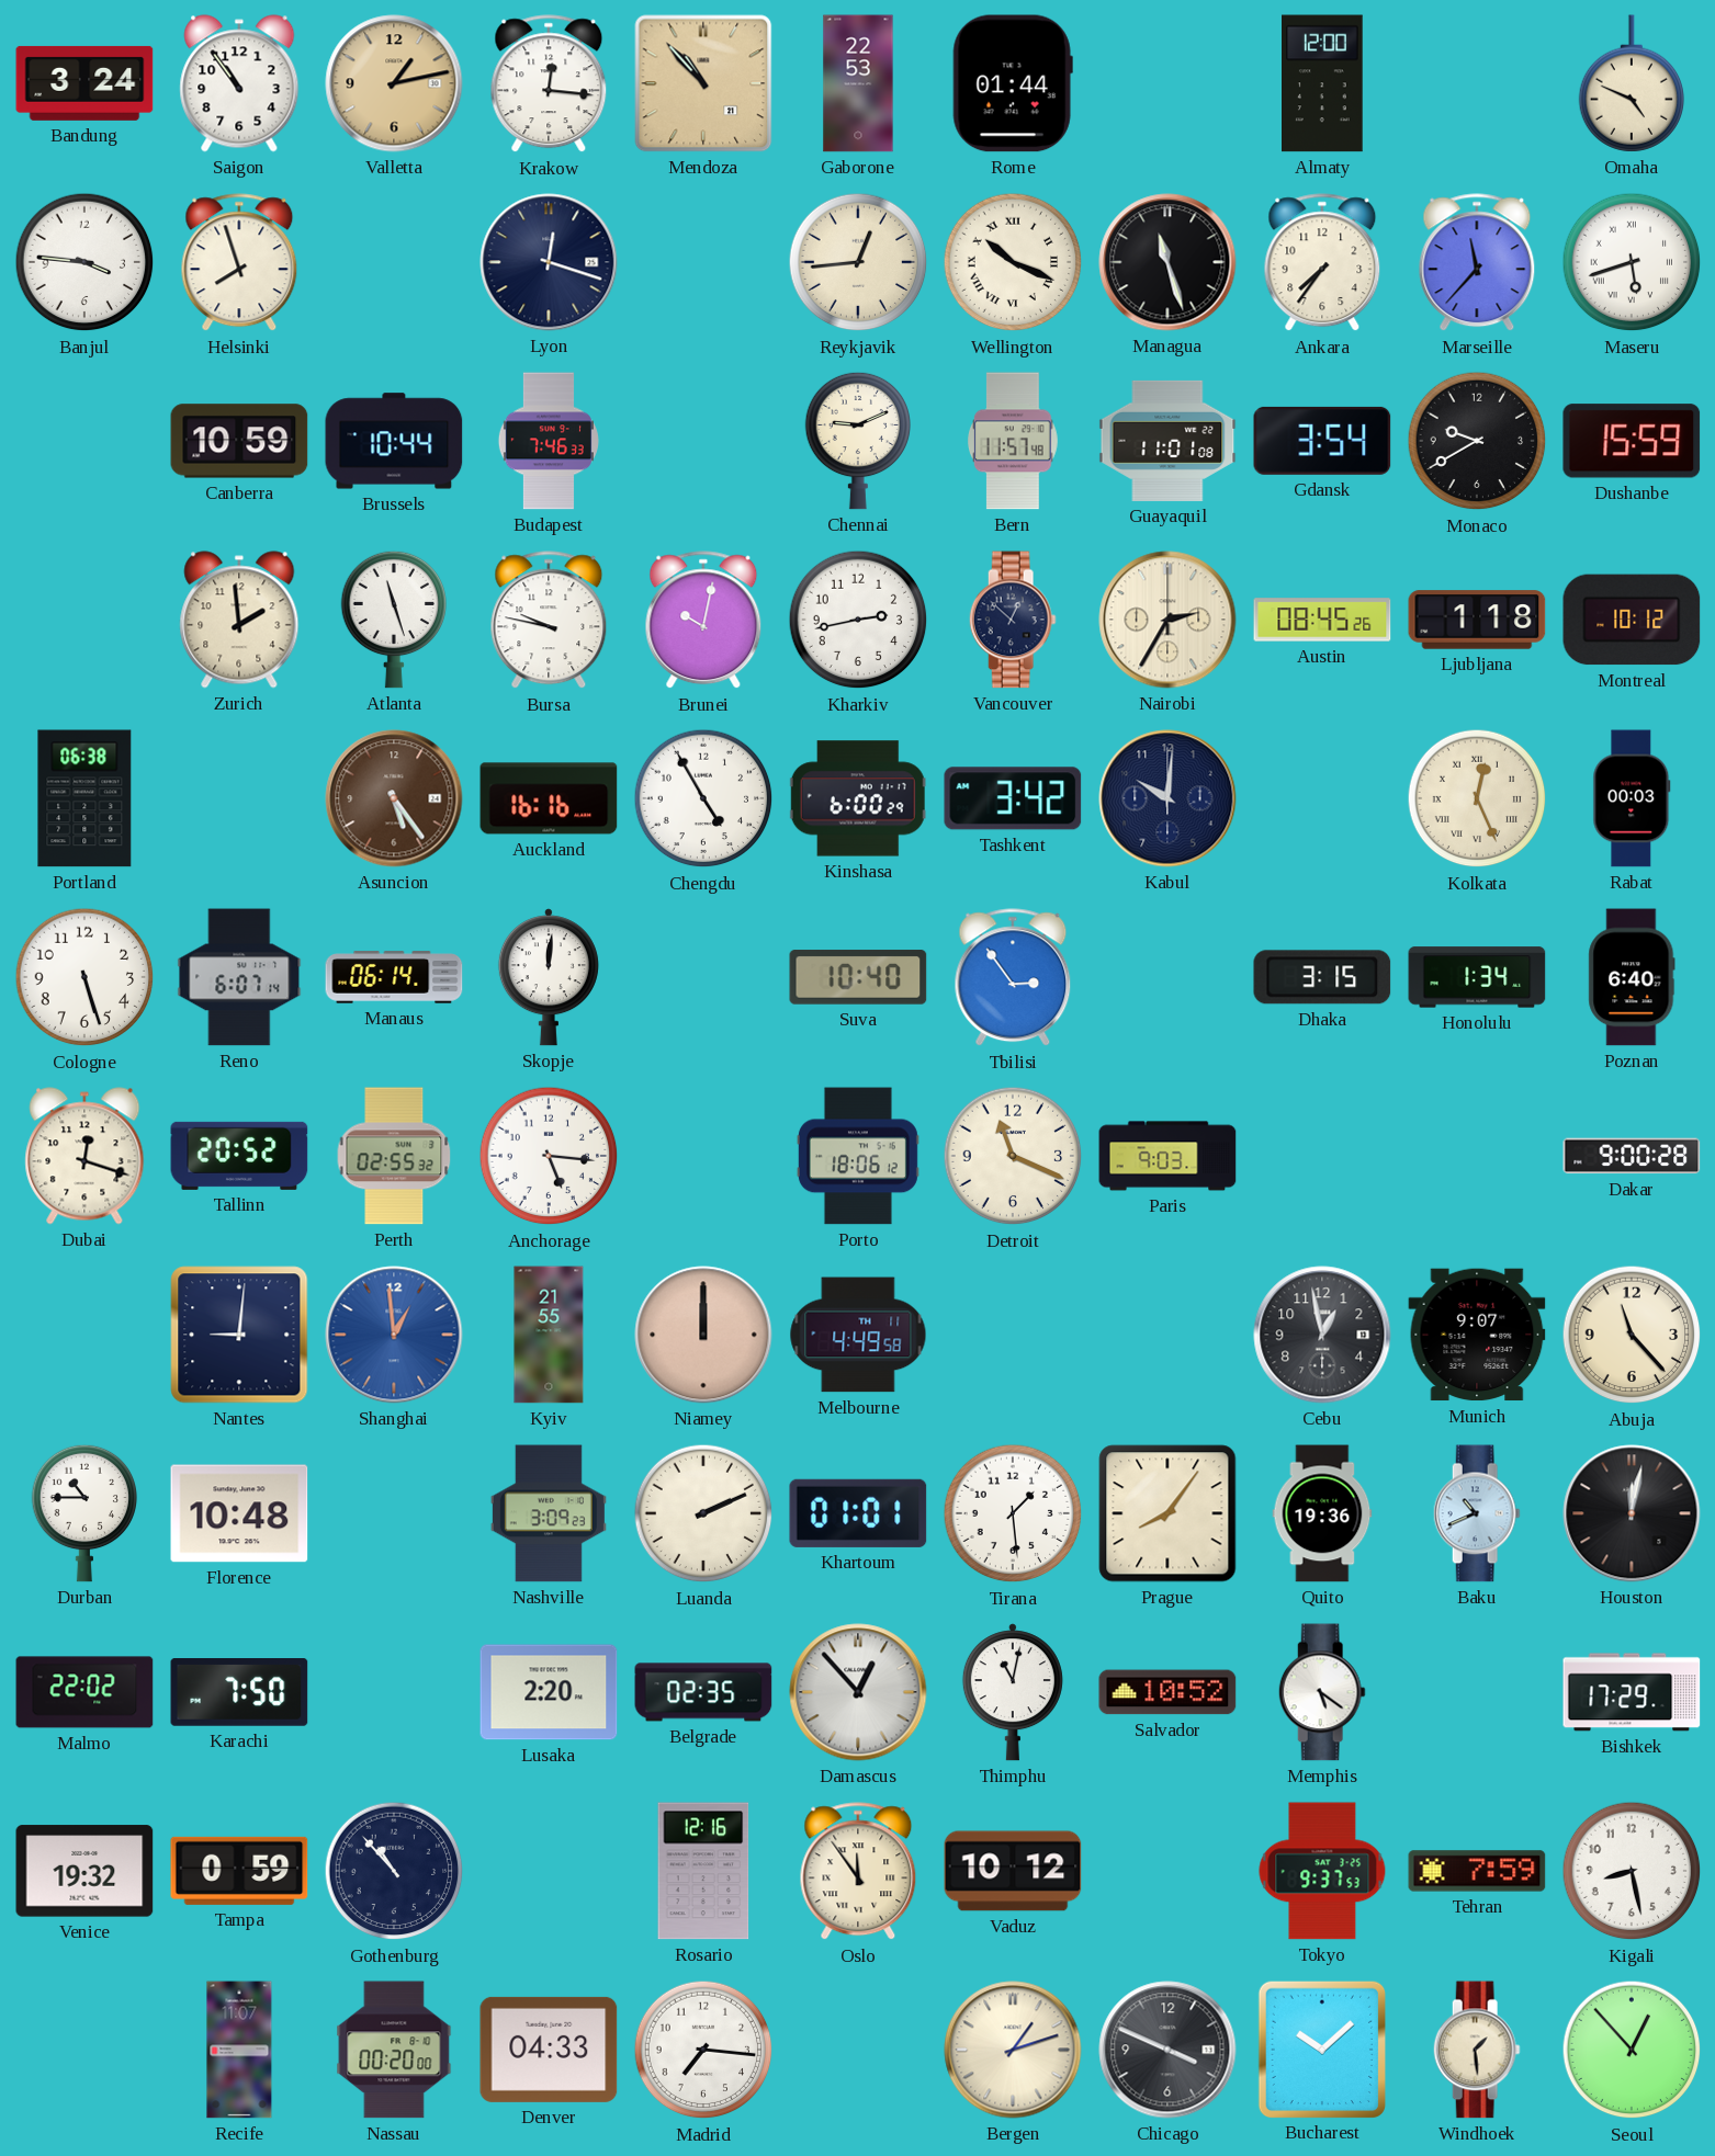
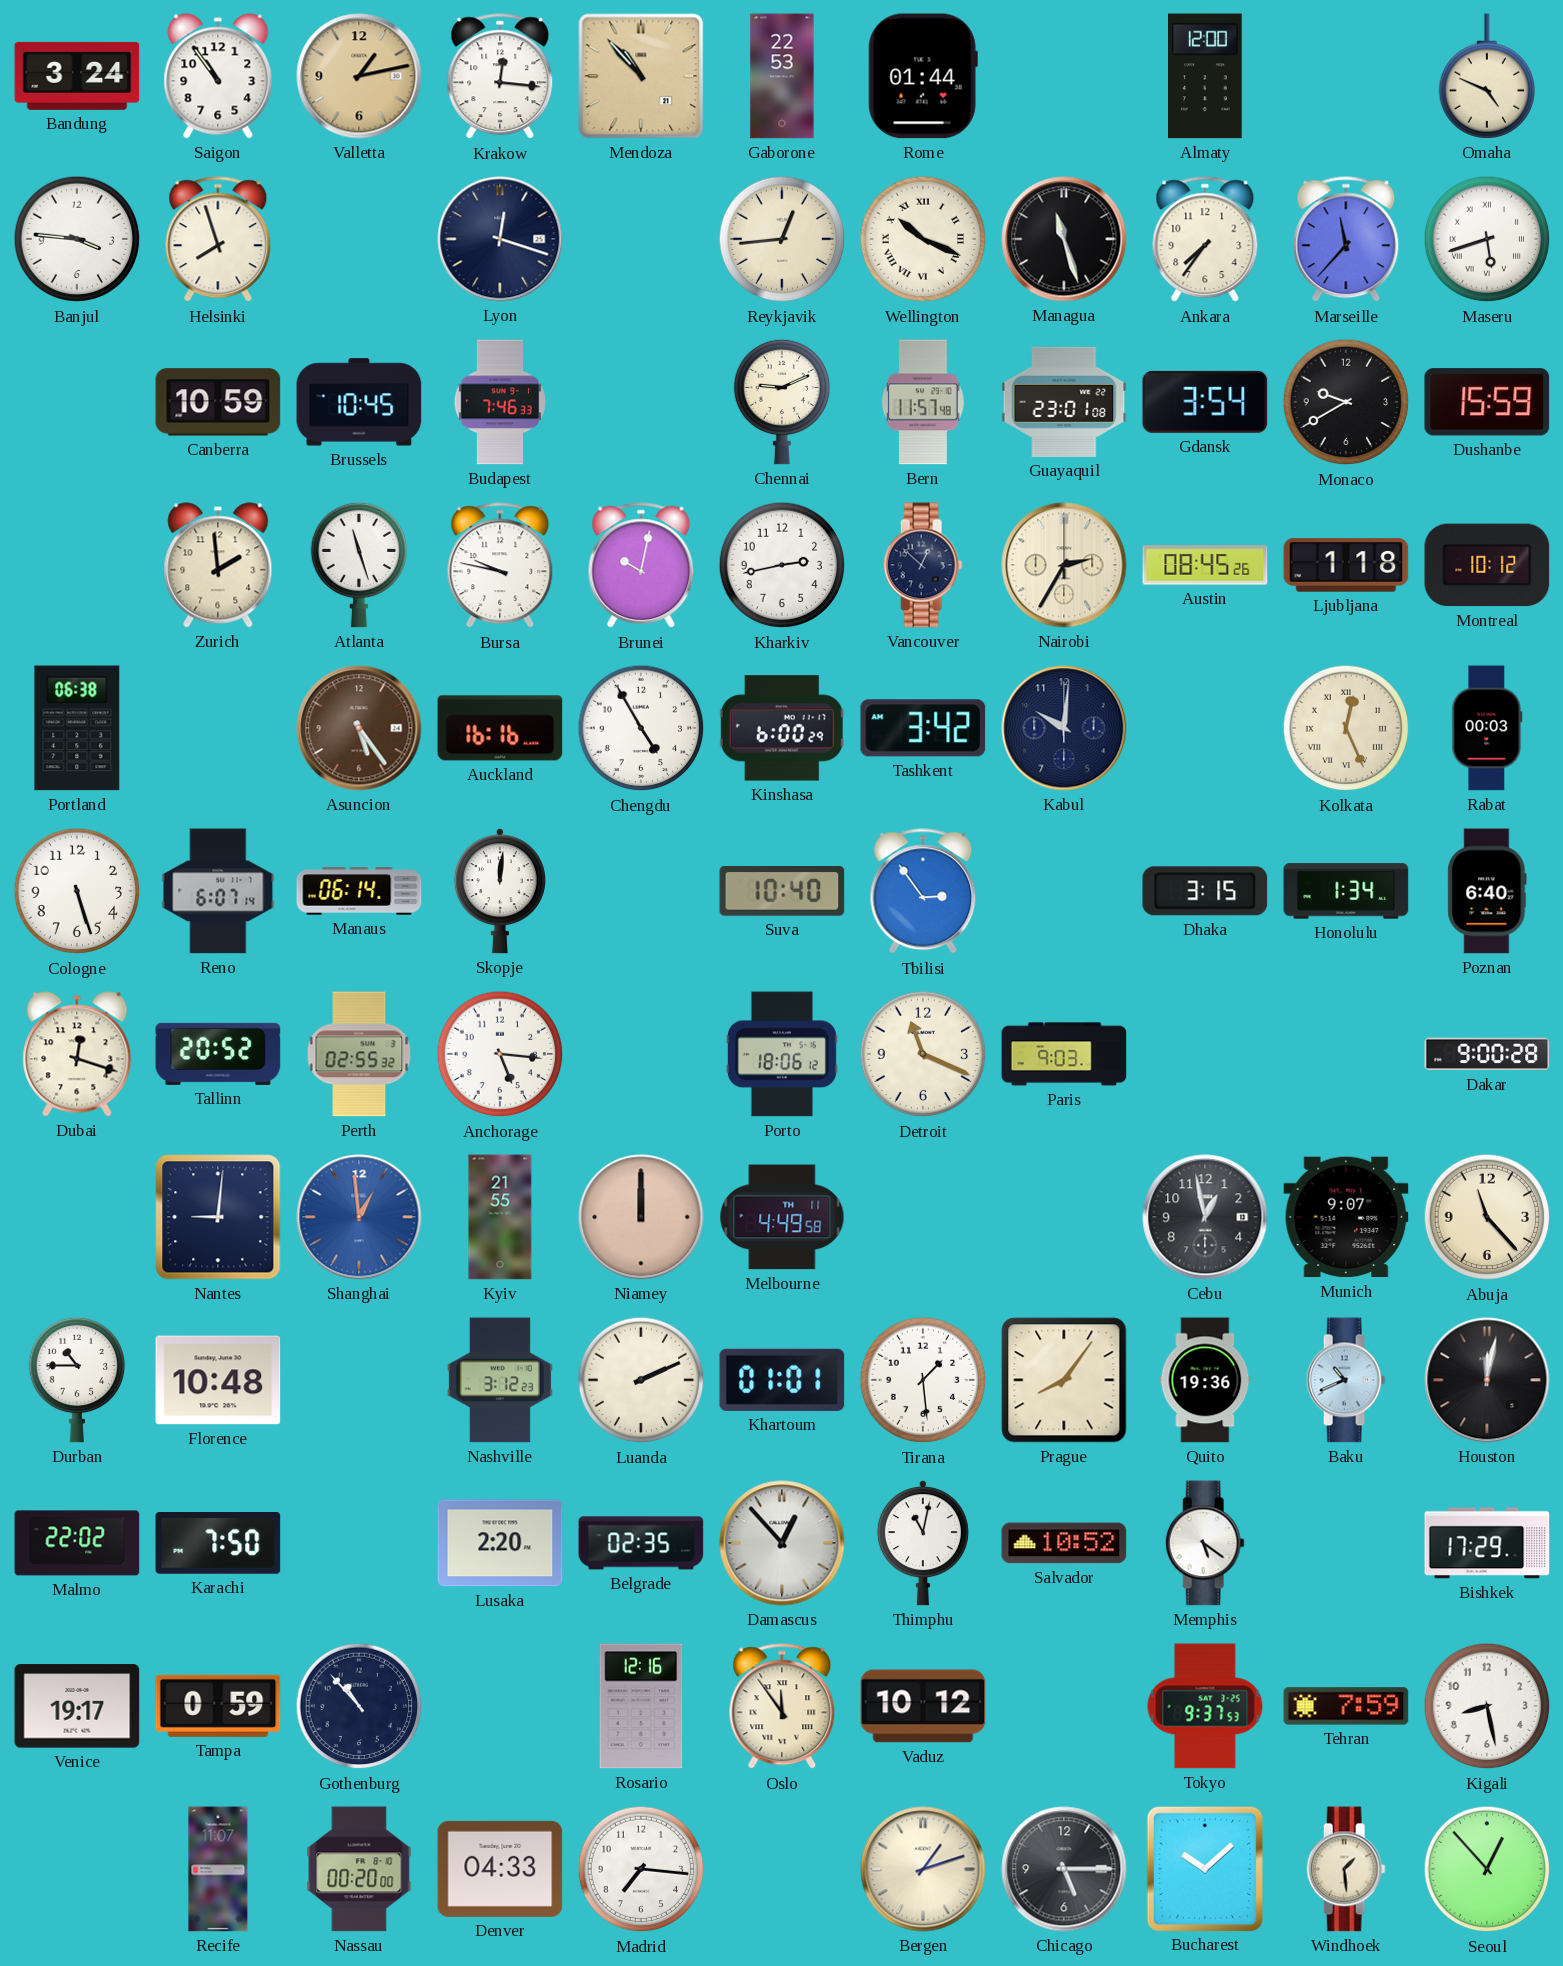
Brussels: 10:44 -> 10:45 (359, 402)
Guayaquil: 11:01 -> 23:01 (1064, 402)
Nashville: 3:09 -> 3:12 (500, 1380)
Venice: 19:32 -> 19:17 (77, 1706)
Chicago: 3:49 -> 5:15 (1064, 1869)
